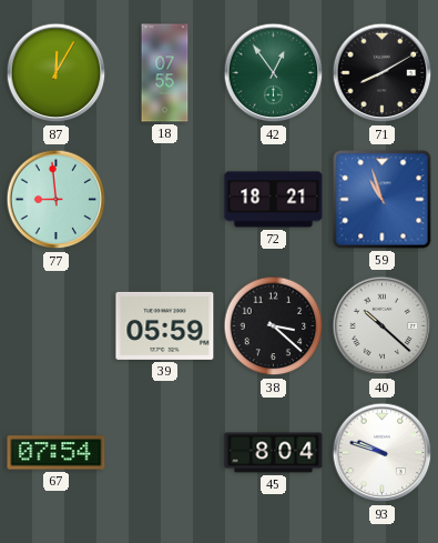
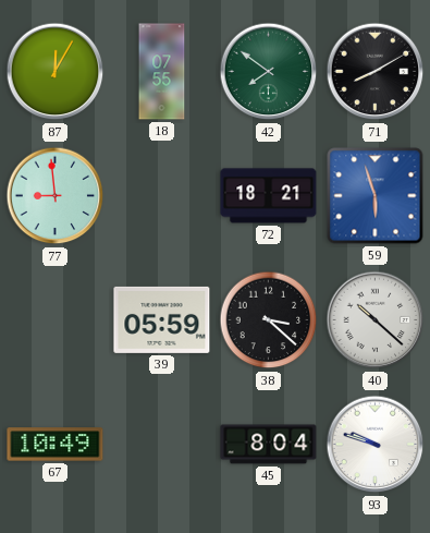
42: 12:54 -> 7:51 (269, 72)
59: 10:57 -> 5:57 (376, 196)
67: 07:54 -> 10:49 (56, 445)
